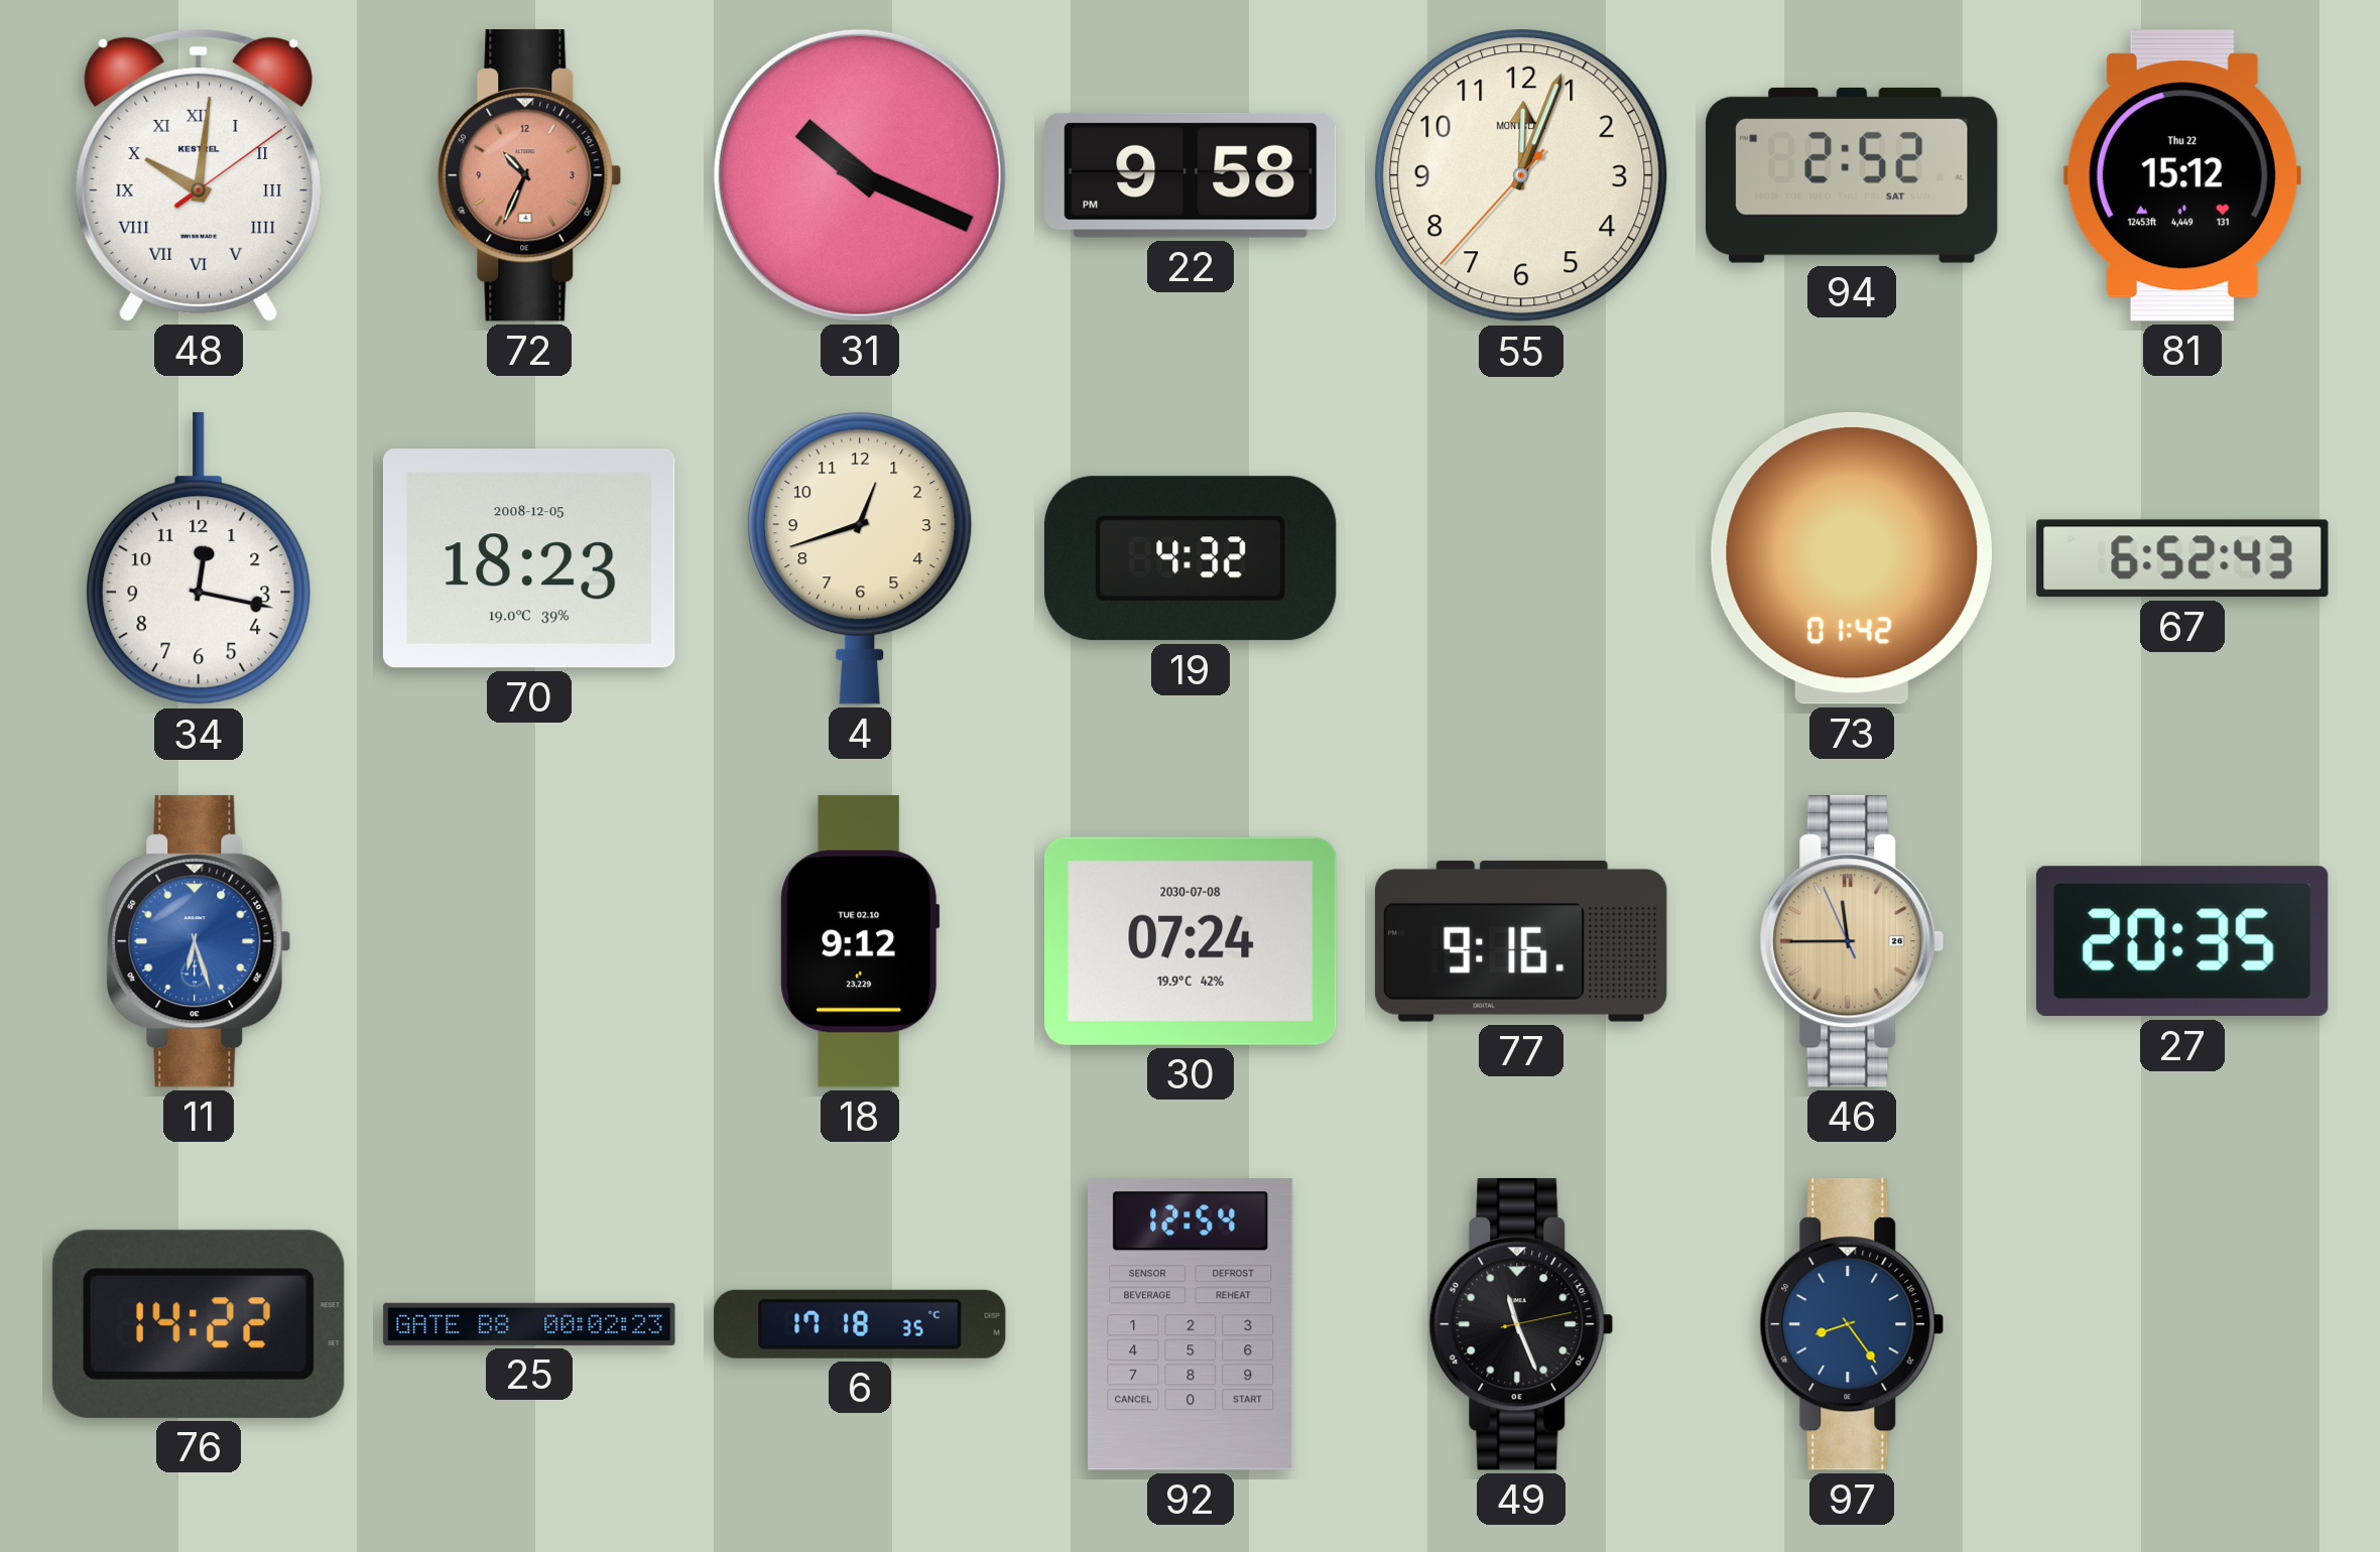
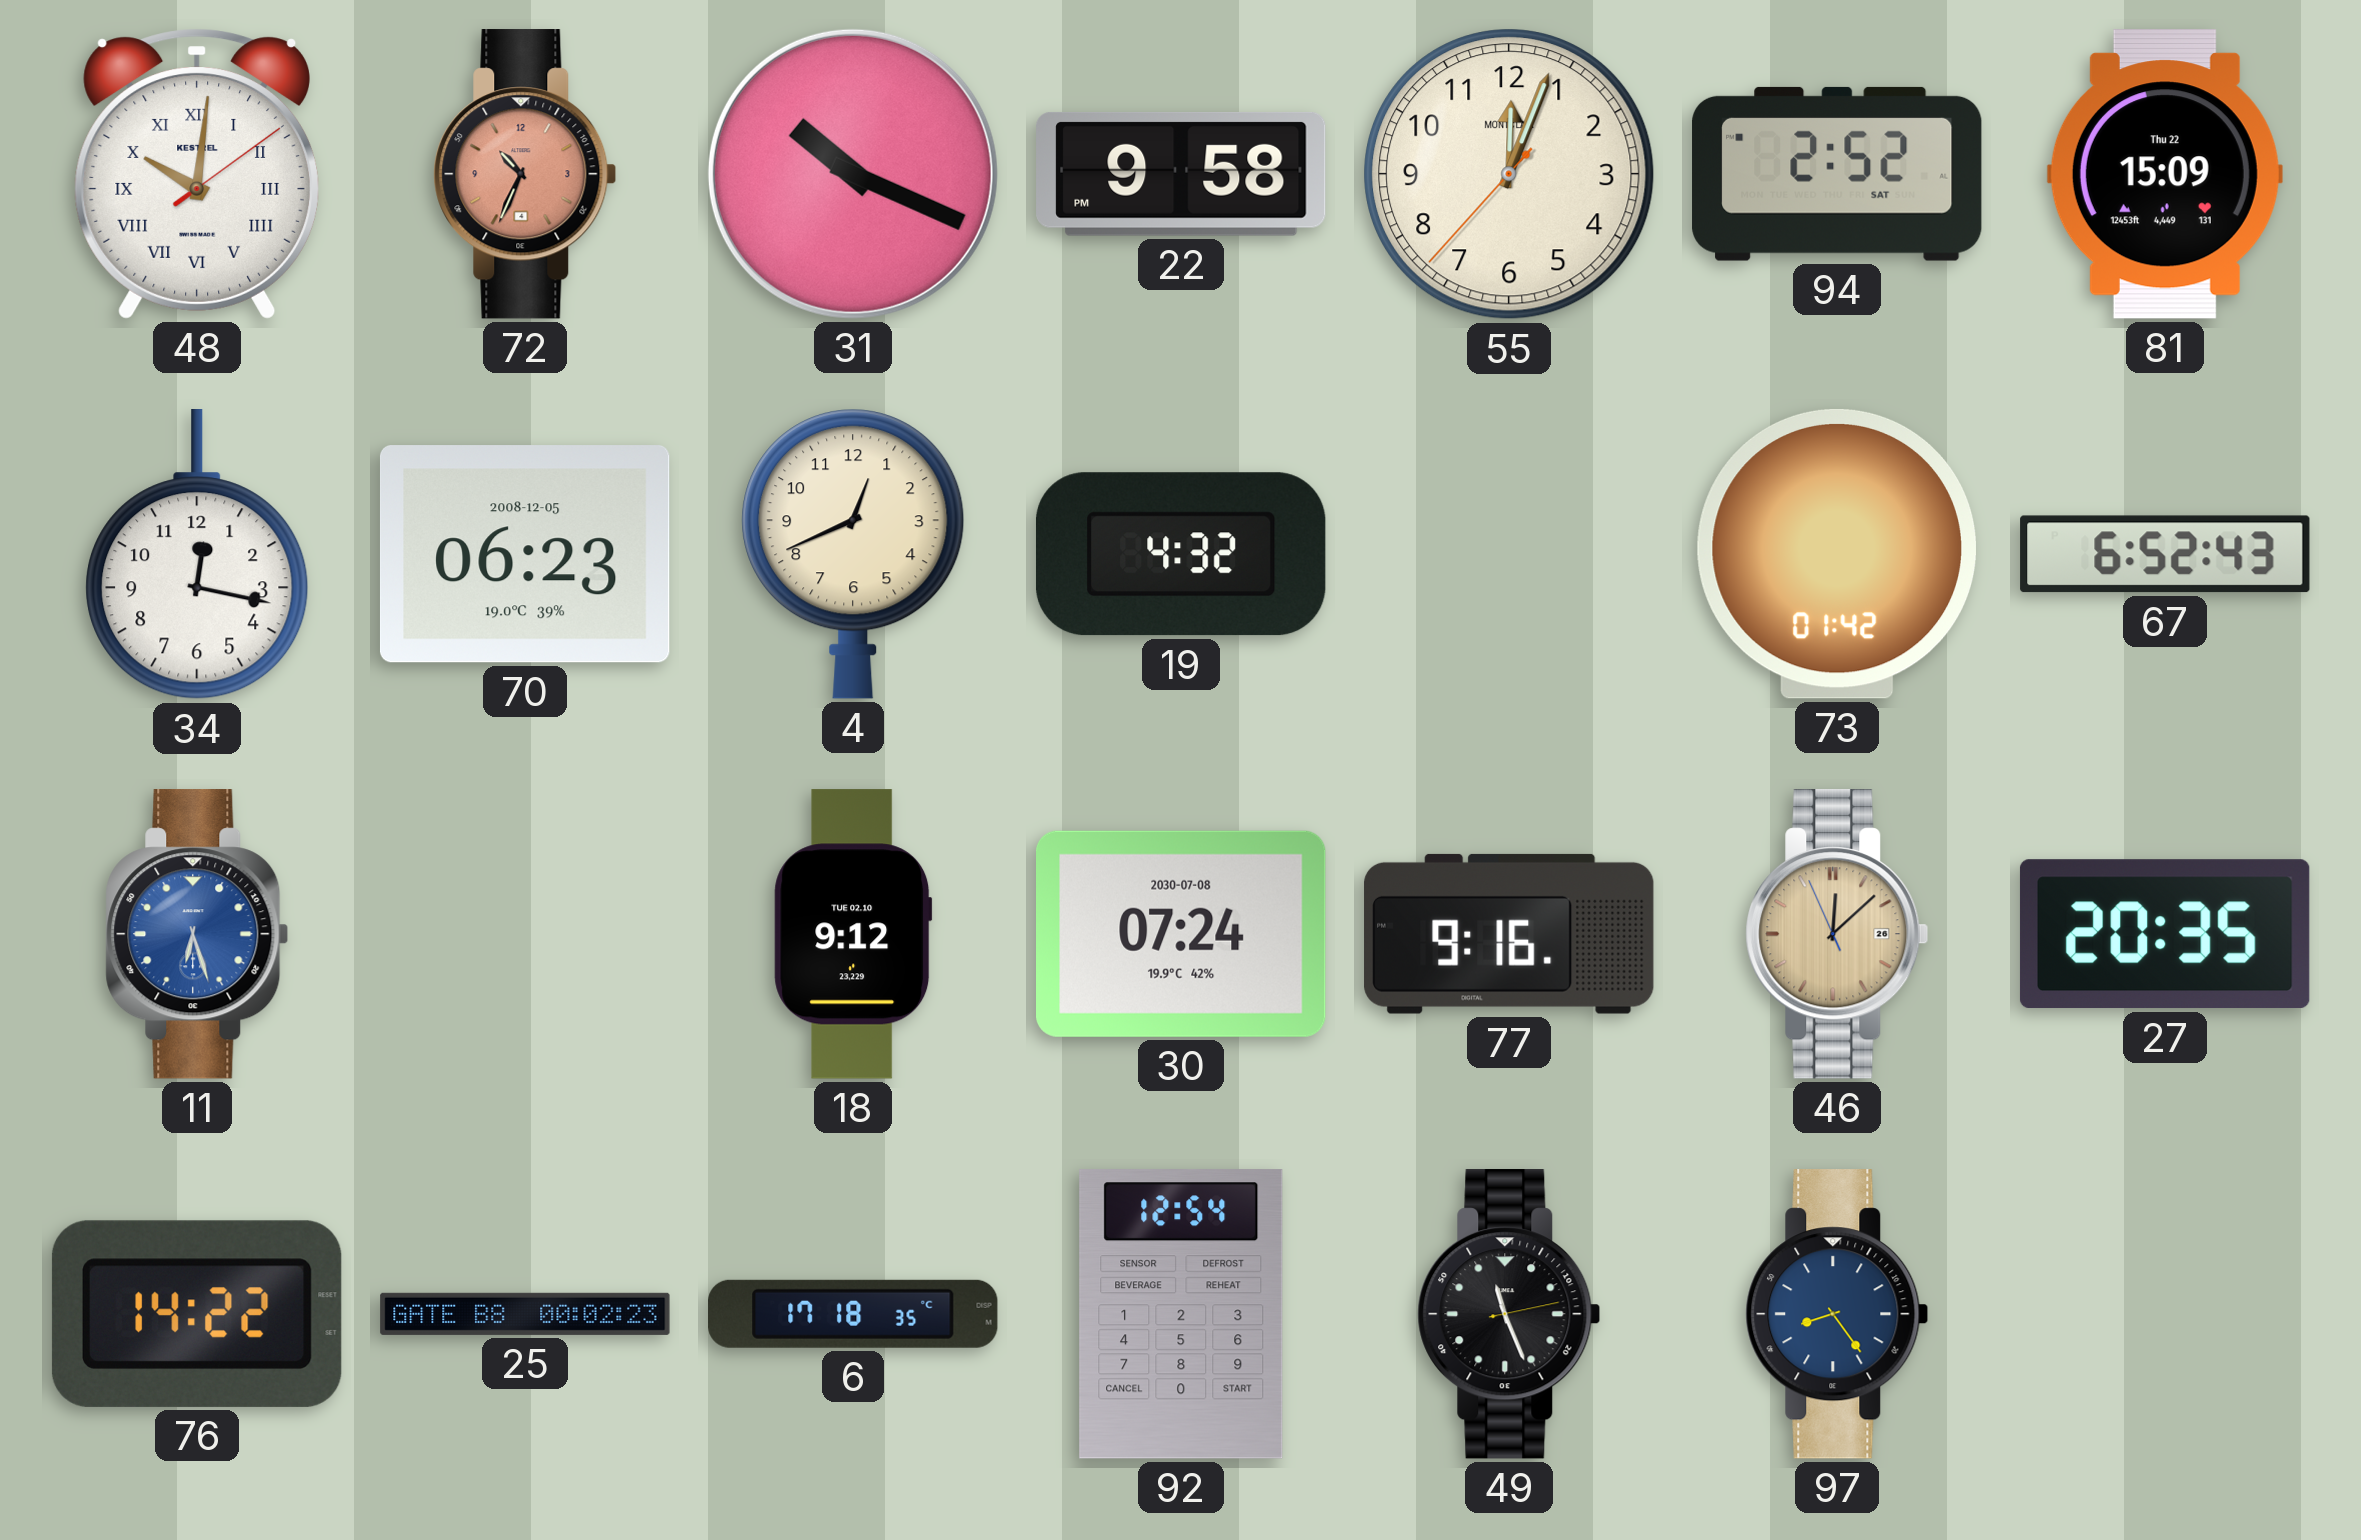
81: 15:12 -> 15:09 (2165, 174)
70: 18:23 -> 06:23 (525, 554)
4: 12:42 -> 12:41 (853, 554)
46: 11:44 -> 12:07 (1837, 934)
